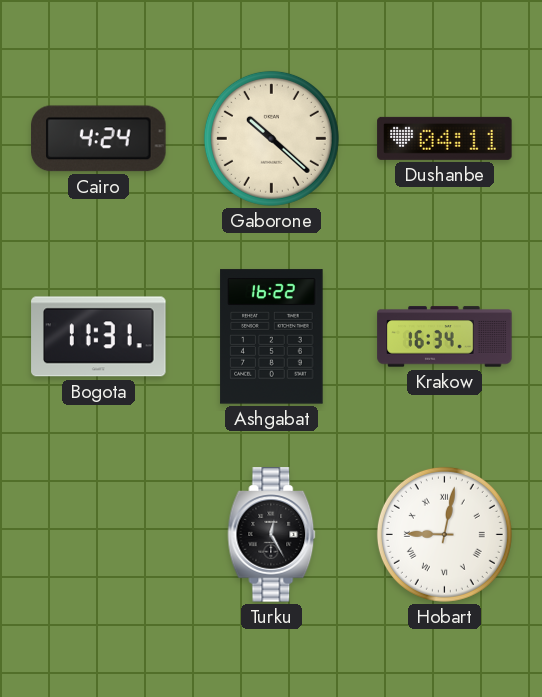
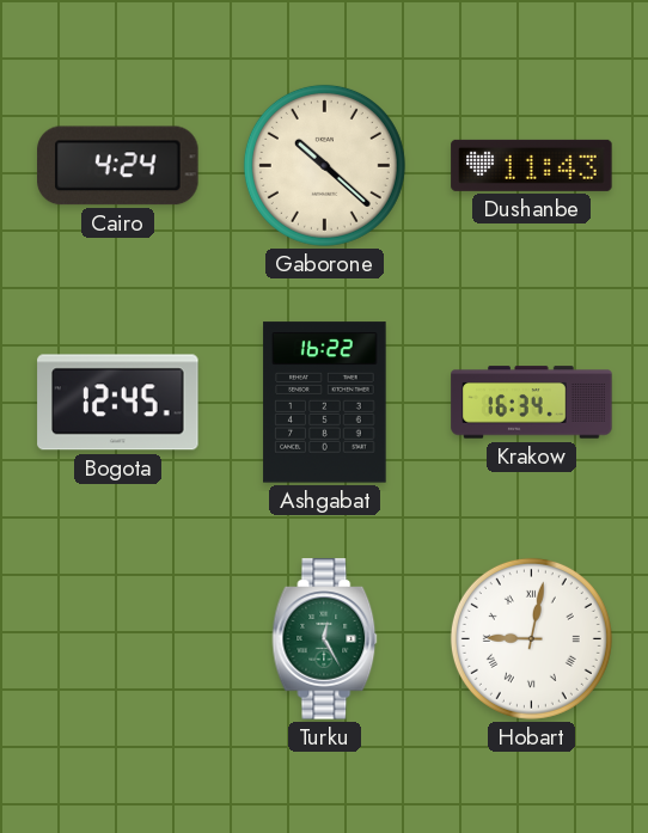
Dushanbe: 04:11 -> 11:43 (532, 165)
Bogota: 11:31 -> 12:45 (118, 403)
Turku dial: black -> green (325, 639)
